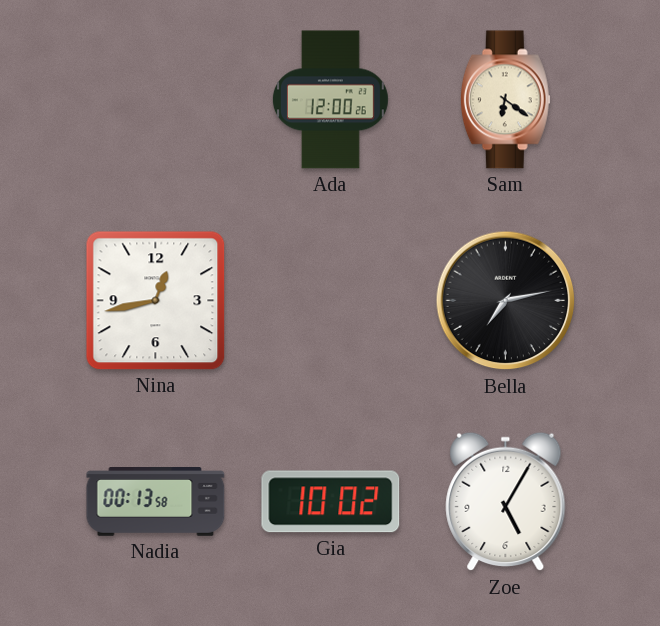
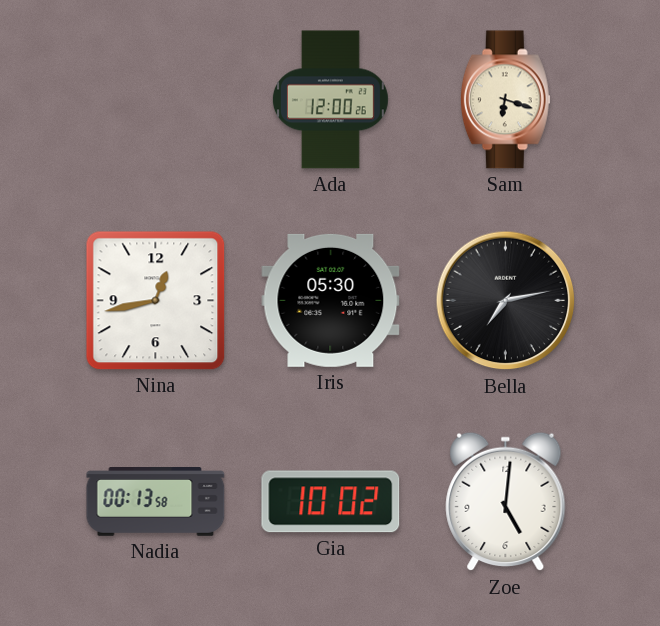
Sam: 6:21 -> 6:18 (505, 100)
Iris: none -> 05:30 (331, 300)
Zoe: 5:05 -> 5:01 (506, 502)
